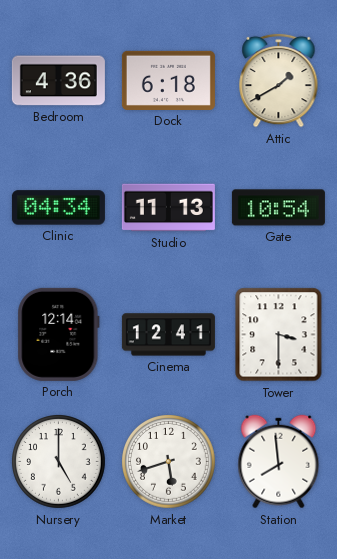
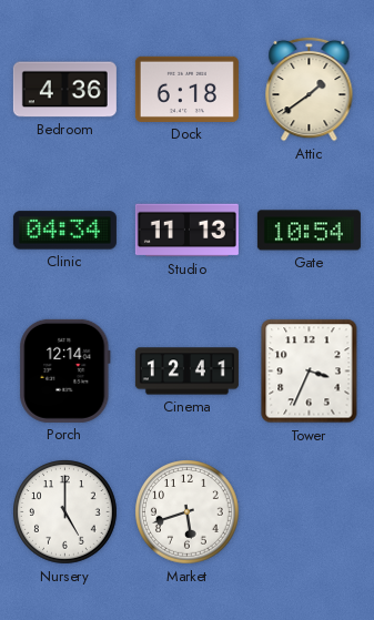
Attic: 1:40 -> 1:39 (310, 89)
Tower: 3:30 -> 3:34 (310, 372)
Station: 7:59 -> none (279, 462)
